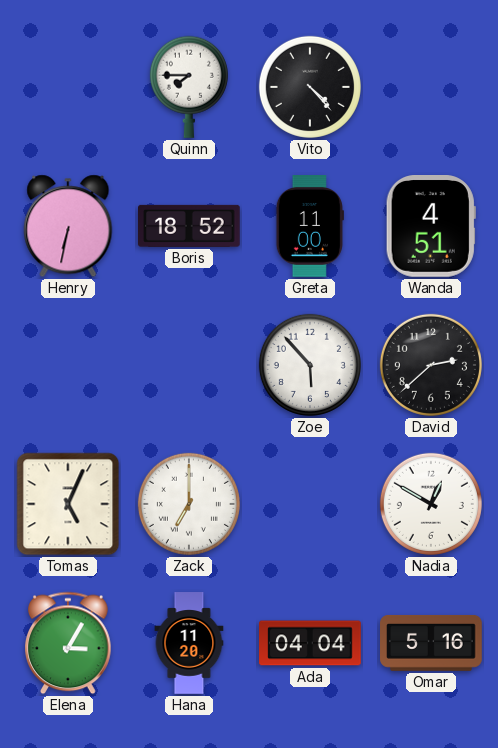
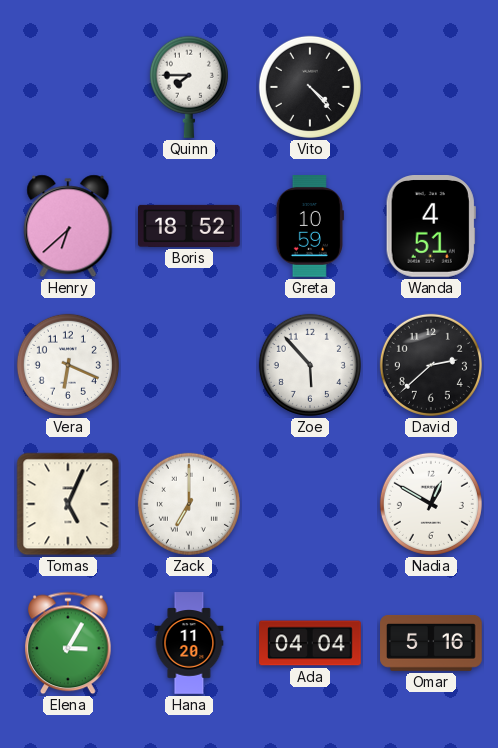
Henry: 6:32 -> 6:38 (68, 226)
Greta: 11:00 -> 10:59 (310, 226)
Vera: none -> 6:19 (68, 365)
